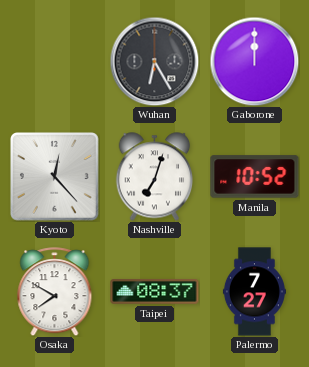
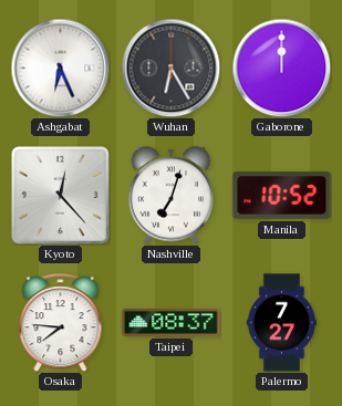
Ashgabat: none -> 6:26 (60, 67)
Osaka: 7:50 -> 7:46 (61, 323)
